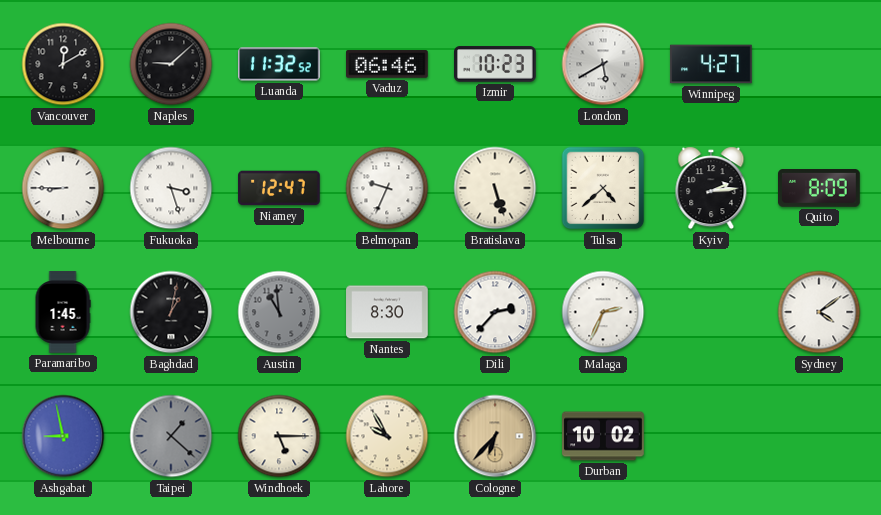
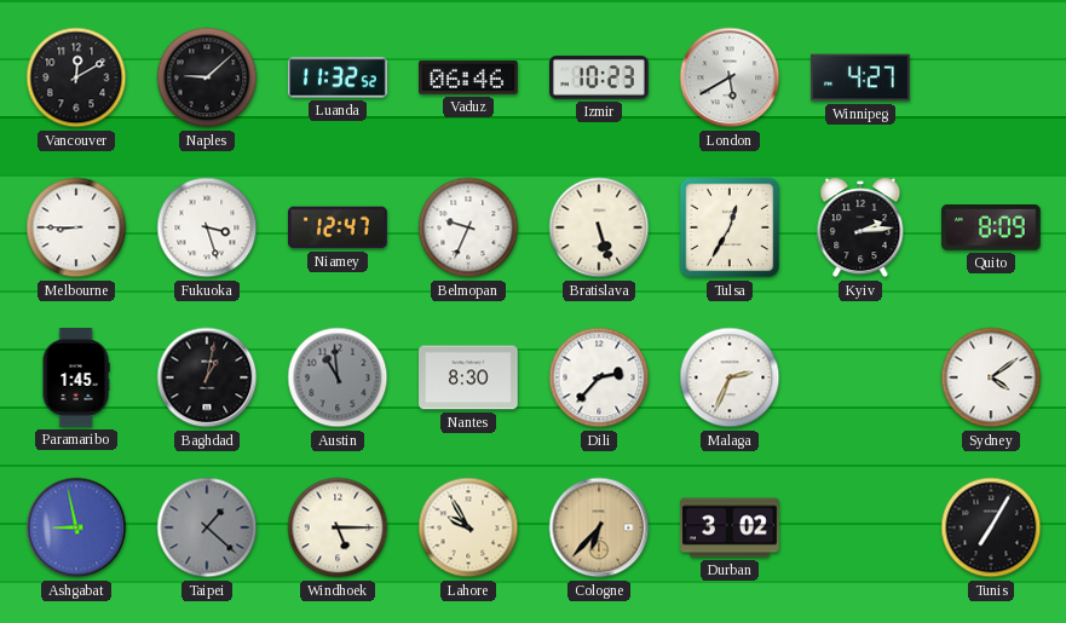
Tulsa: 4:38 -> 12:35 (730, 227)
Durban: 10:02 -> 3:02 (730, 527)
Tunis: none -> 7:05 (991, 527)
